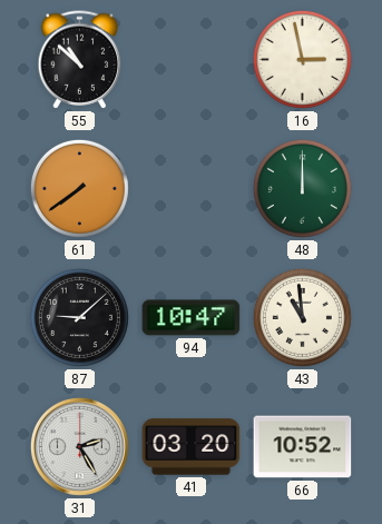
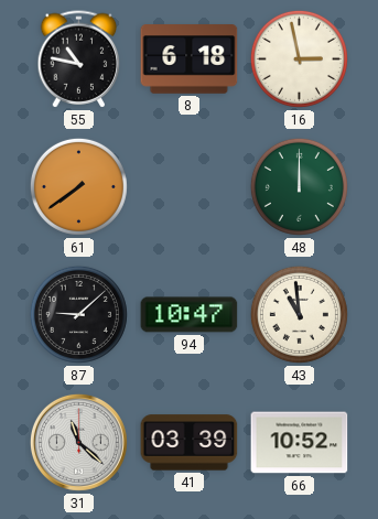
55: 10:52 -> 10:47 (79, 60)
8: none -> 6:18 (190, 60)
31: 2:25 -> 11:22 (78, 442)
41: 03:20 -> 03:39 (190, 443)
